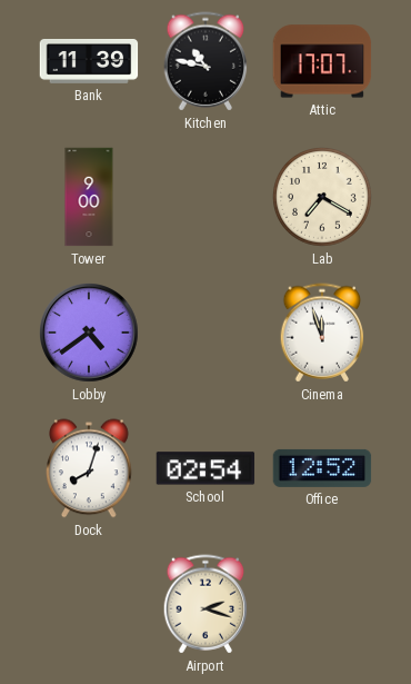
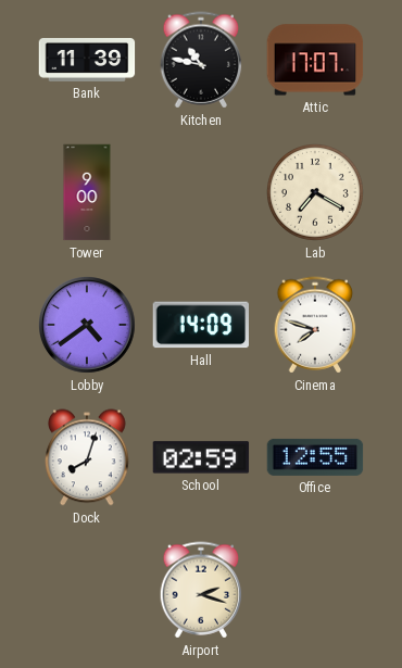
Hall: none -> 14:09 (201, 325)
Cinema: 11:57 -> 7:48 (315, 325)
School: 02:54 -> 02:59 (201, 457)
Office: 12:52 -> 12:55 (315, 457)
